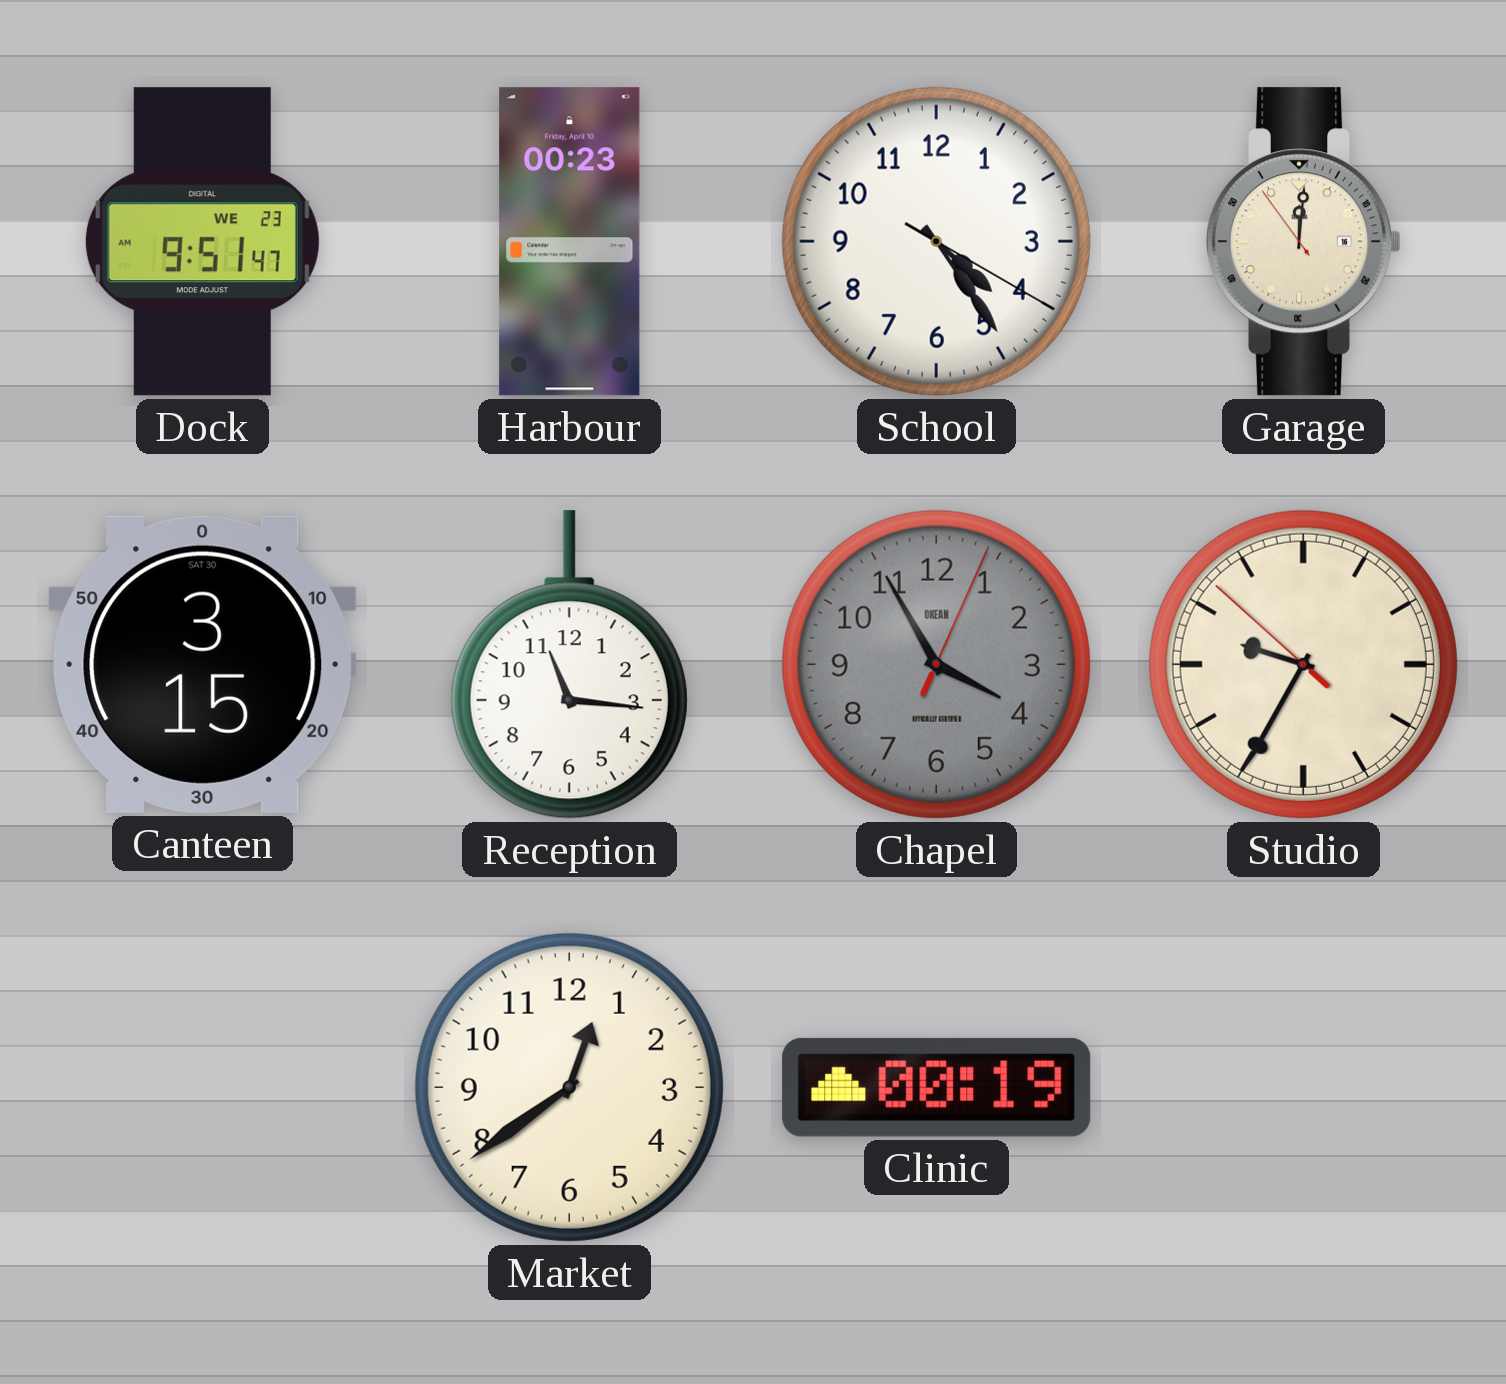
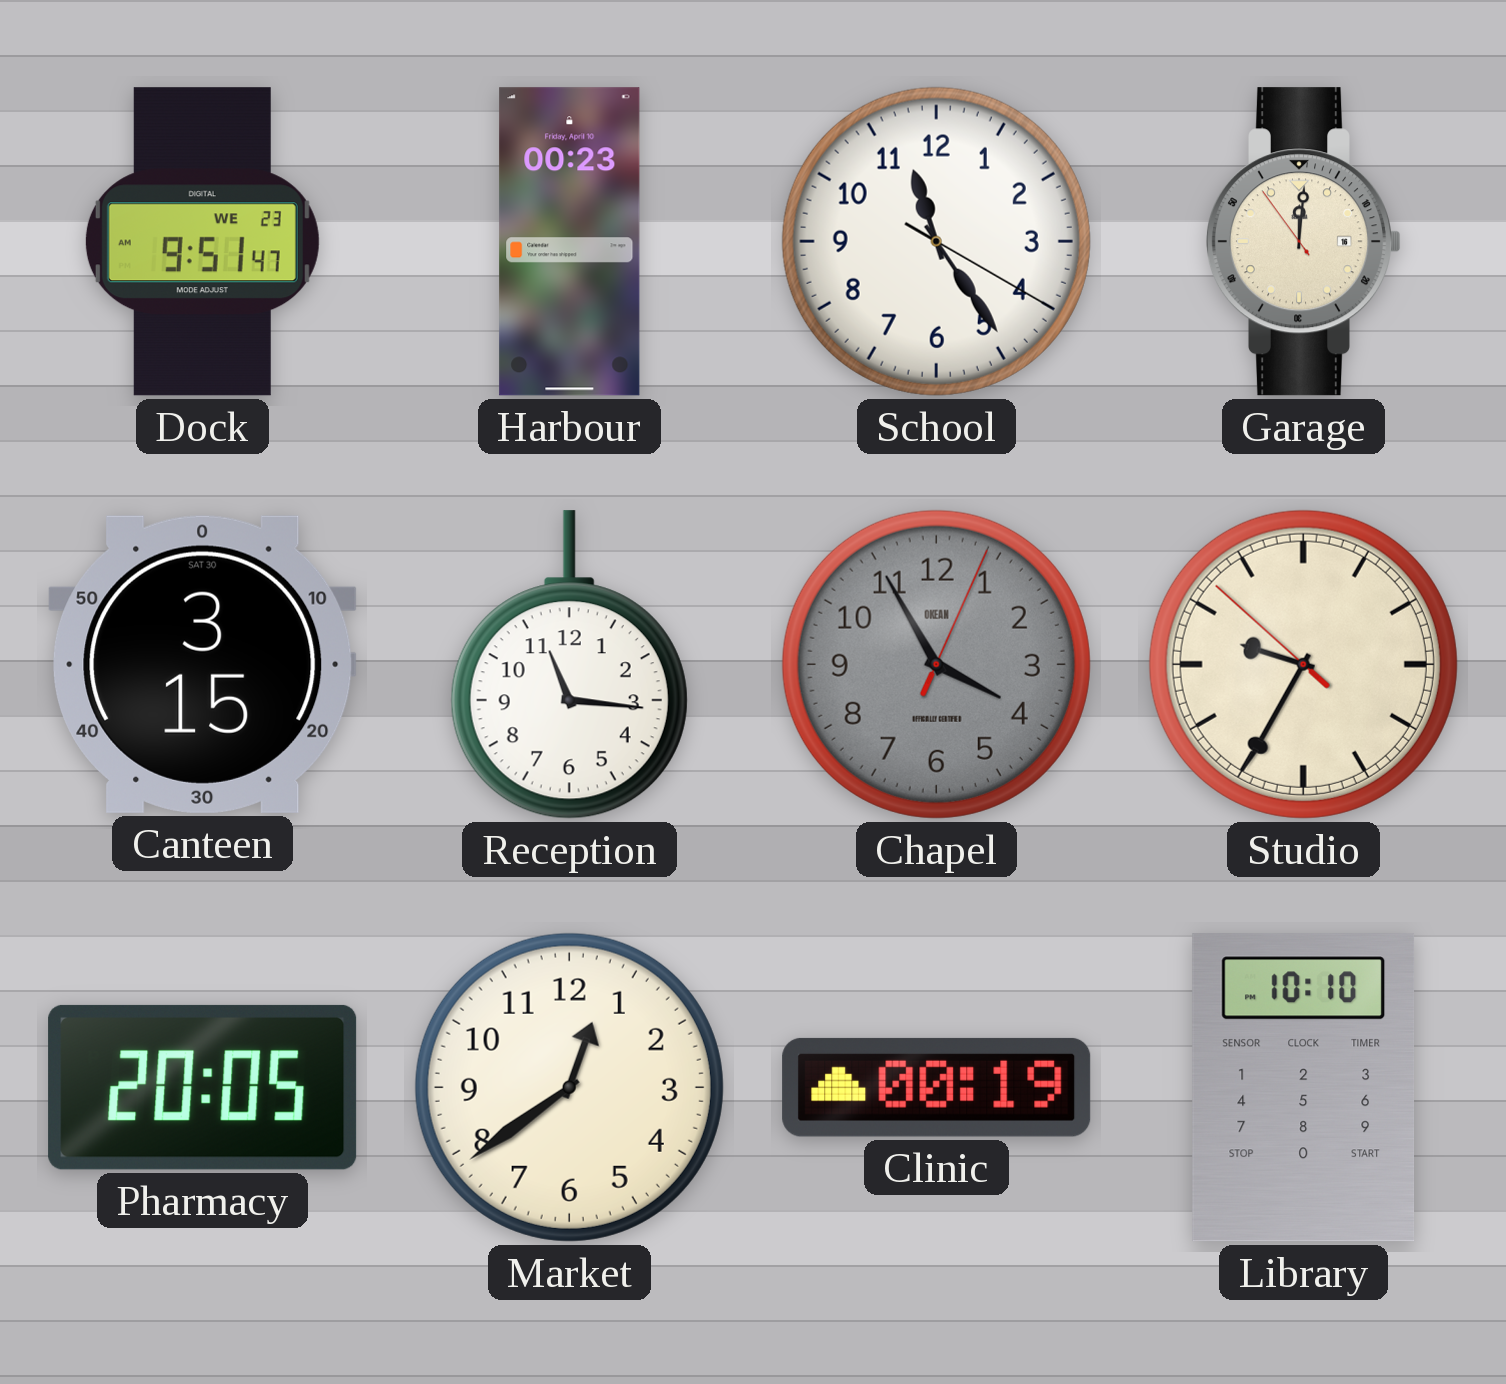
School: 4:24 -> 11:24 (936, 241)
Pharmacy: none -> 20:05 (203, 1087)
Library: none -> 10:10 (1304, 1088)
